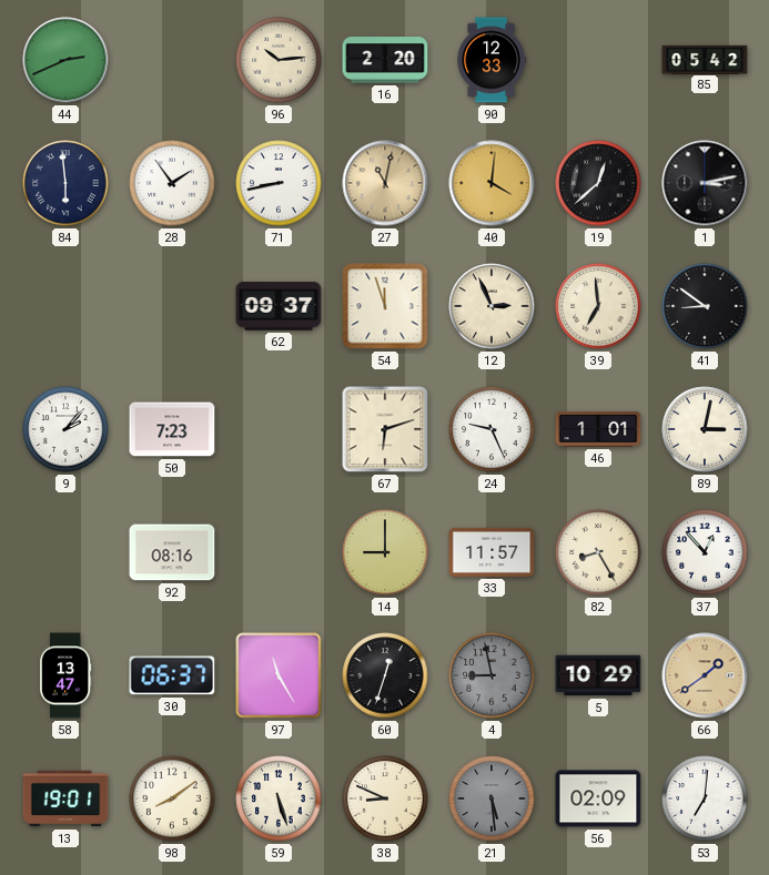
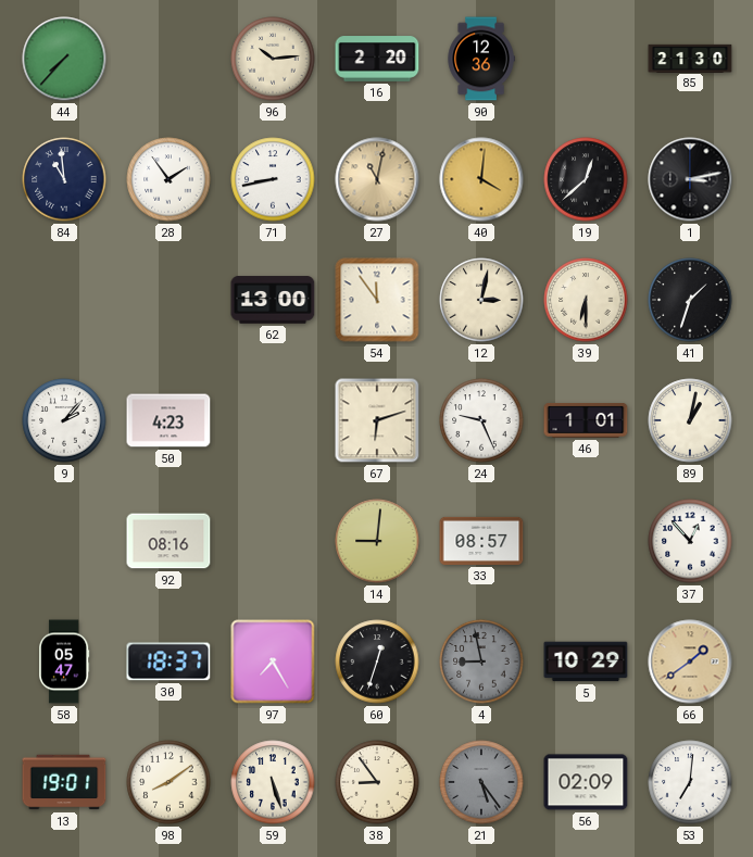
44: 2:41 -> 7:37 (64, 59)
90: 12:33 -> 12:36 (481, 59)
85: 05:42 -> 21:30 (690, 58)
84: 5:59 -> 10:59 (64, 179)
62: 09:37 -> 13:00 (273, 300)
54: 11:57 -> 11:54 (377, 300)
12: 2:56 -> 3:02 (481, 300)
39: 6:59 -> 6:30 (586, 300)
41: 8:51 -> 1:33 (690, 300)
50: 7:23 -> 4:23 (168, 420)
89: 3:02 -> 1:02 (690, 420)
14: 9:00 -> 9:01 (377, 541)
33: 11:57 -> 08:57 (481, 541)
82: 8:25 -> none (598, 552)
58: 13:47 -> 05:47 (65, 661)
30: 06:37 -> 18:37 (168, 661)
97: 11:25 -> 7:25 (273, 661)
38: 8:49 -> 8:54 (377, 782)
21: 5:29 -> 5:24 (481, 782)
